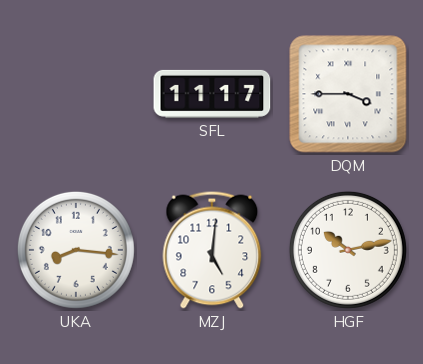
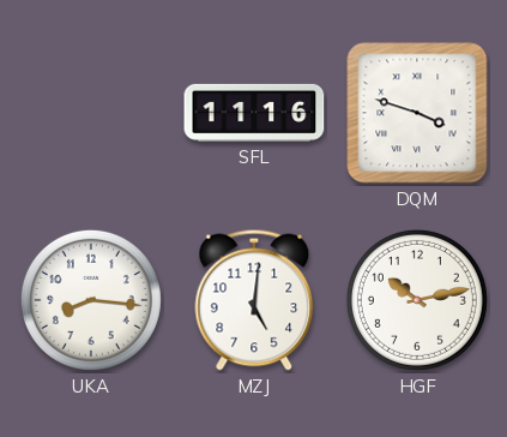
SFL: 11:17 -> 11:16 (254, 113)
DQM: 3:45 -> 3:48 (417, 113)
